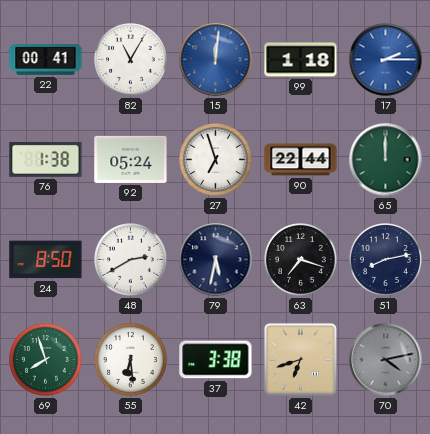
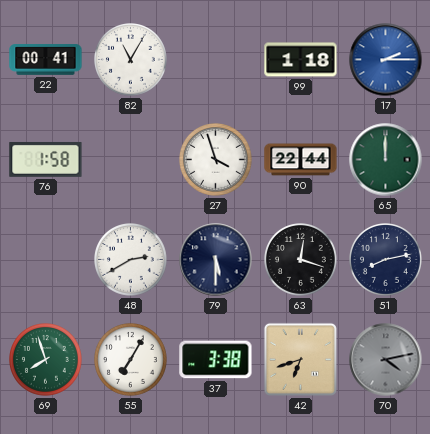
15: 12:01 -> none (216, 60)
76: 1:38 -> 1:58 (46, 160)
92: 05:24 -> none (131, 159)
27: 6:57 -> 3:57 (216, 160)
24: 8:50 -> none (46, 260)
79: 5:32 -> 5:30 (216, 260)
63: 7:18 -> 12:18 (301, 260)
55: 6:29 -> 7:05 (131, 360)
